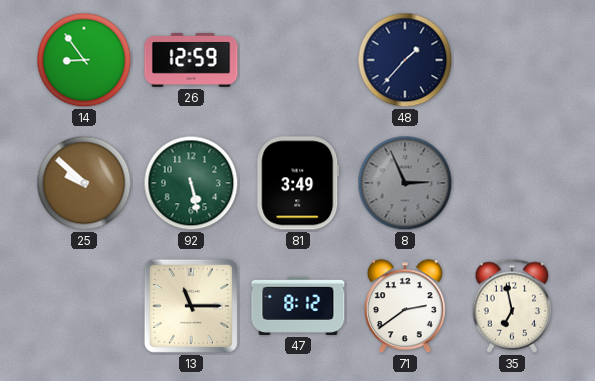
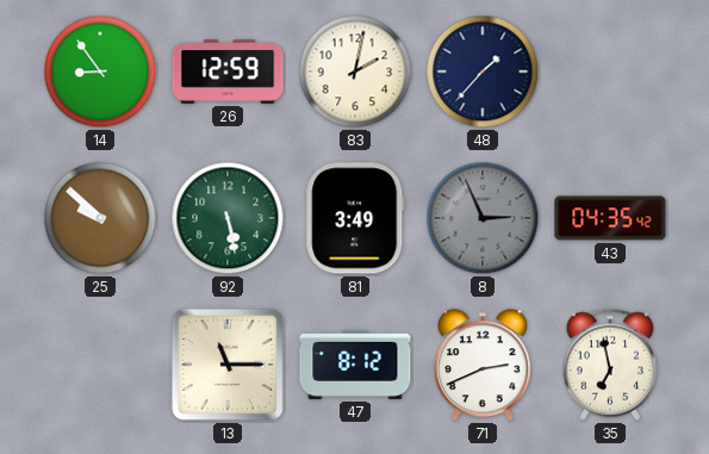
83: none -> 2:02 (355, 71)
43: none -> 04:35 (610, 218)
71: 2:39 -> 2:41 (483, 366)
